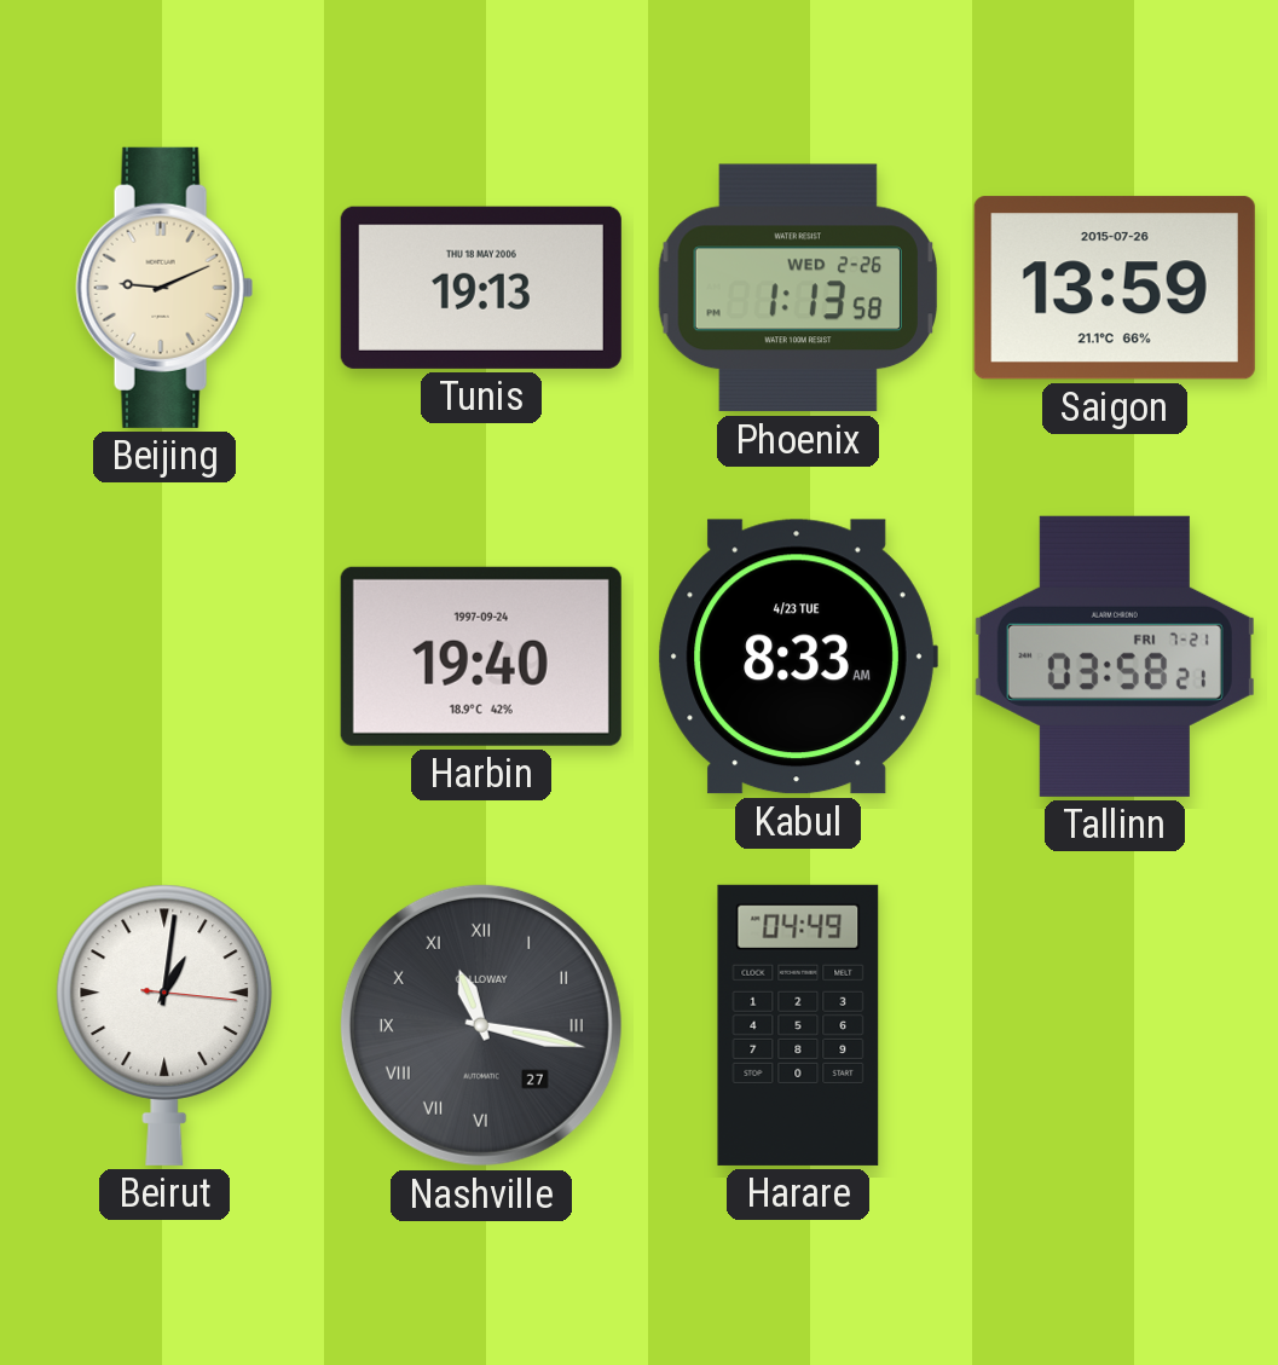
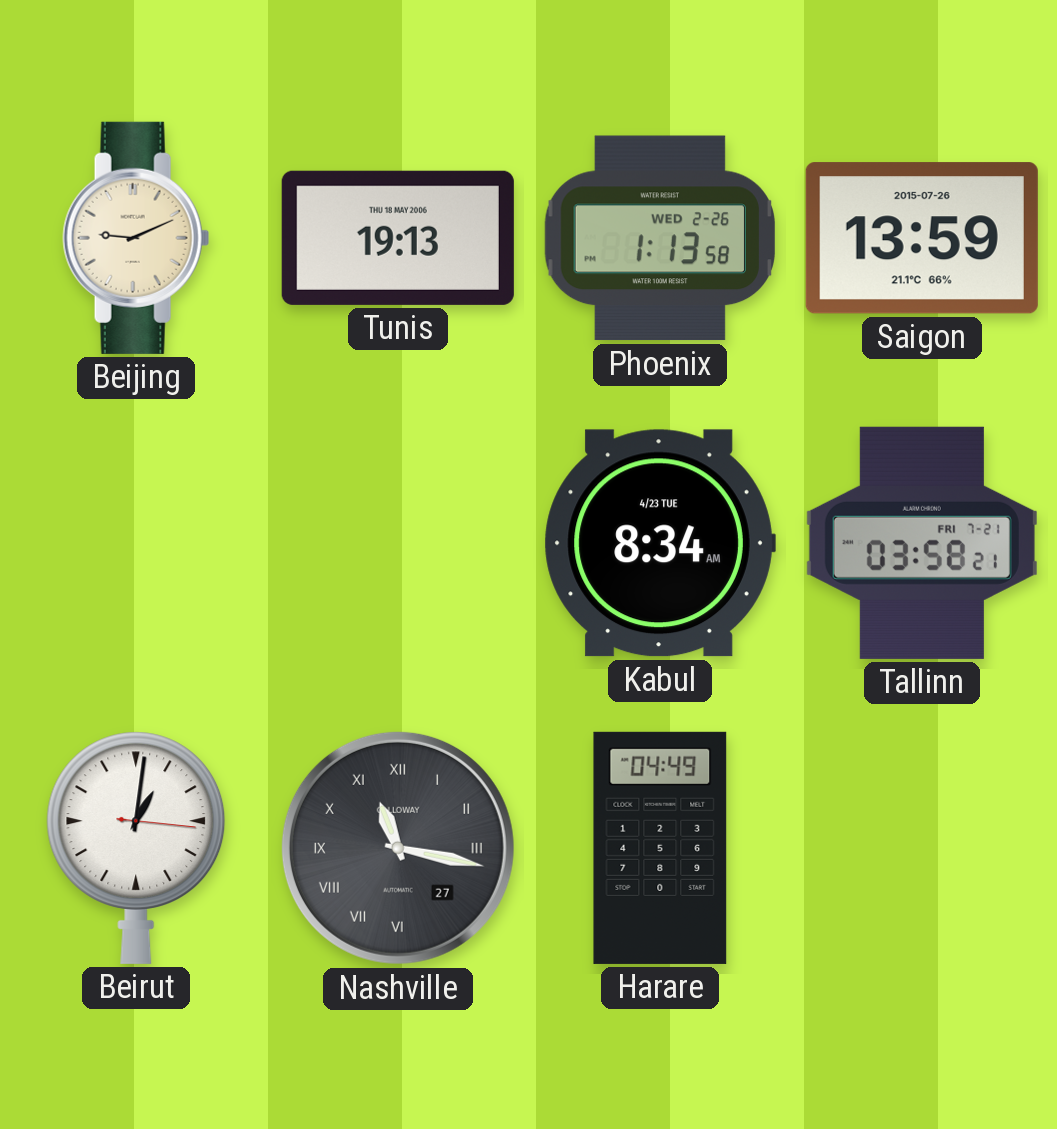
Harbin: 19:40 -> none (481, 657)
Kabul: 8:33 -> 8:34 (660, 543)
